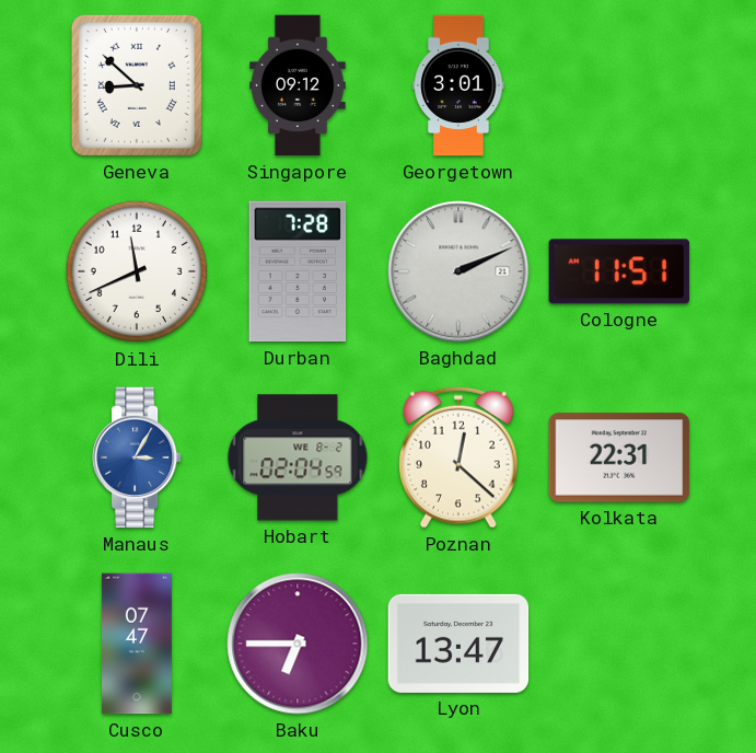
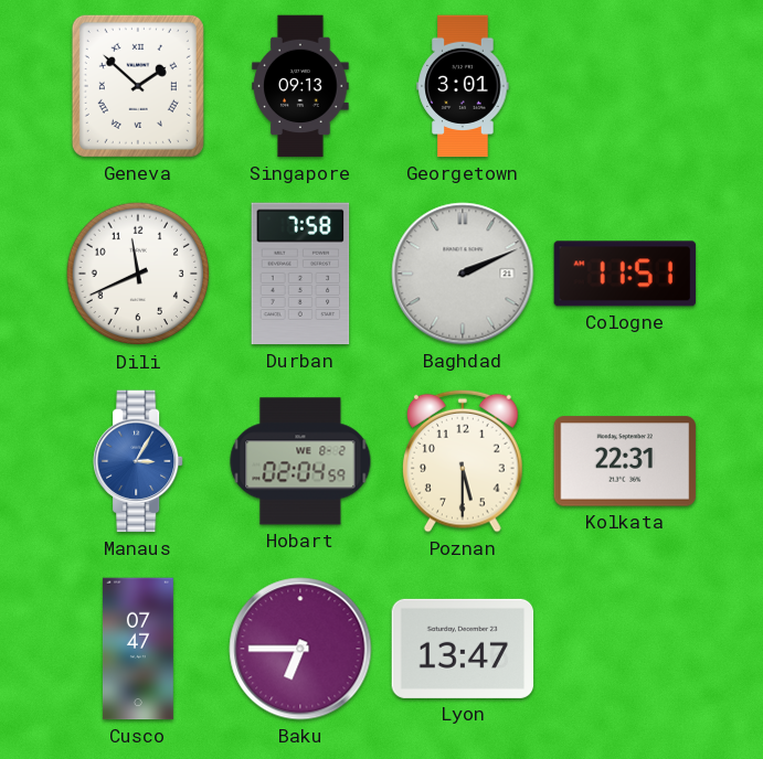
Geneva: 8:52 -> 1:52 (138, 86)
Singapore: 09:12 -> 09:13 (300, 86)
Durban: 7:28 -> 7:58 (300, 274)
Poznan: 12:22 -> 5:30 (464, 461)
